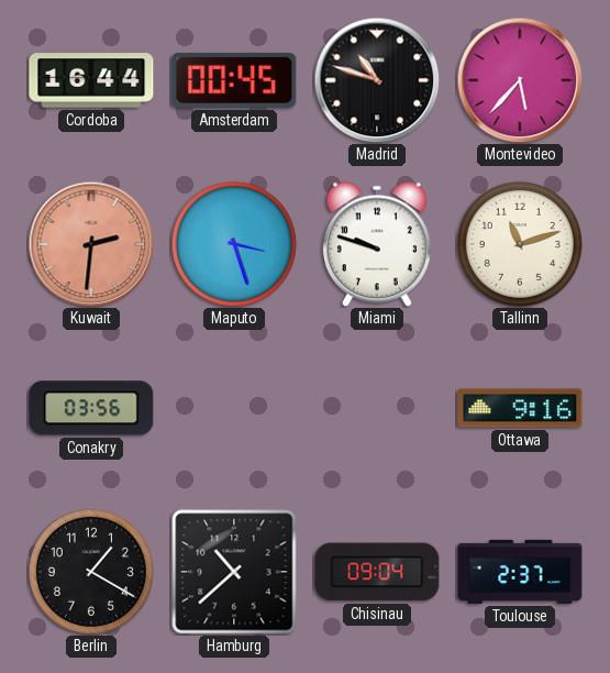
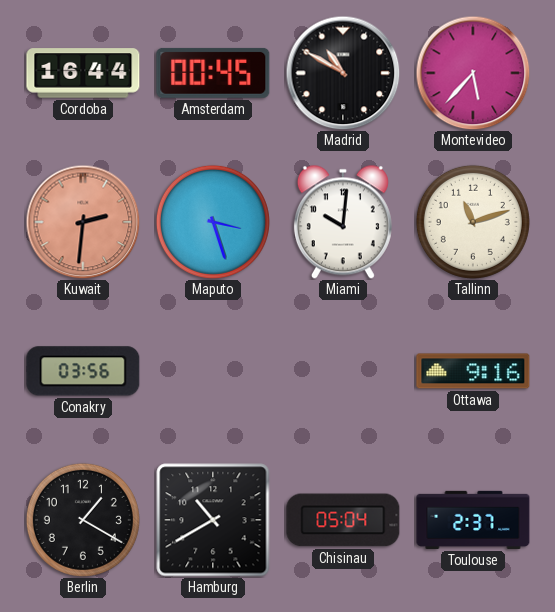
Madrid: 10:48 -> 10:50 (343, 73)
Miami: 9:48 -> 10:01 (343, 222)
Hamburg: 10:38 -> 10:40 (213, 520)
Chisinau: 09:04 -> 05:04 (343, 520)
